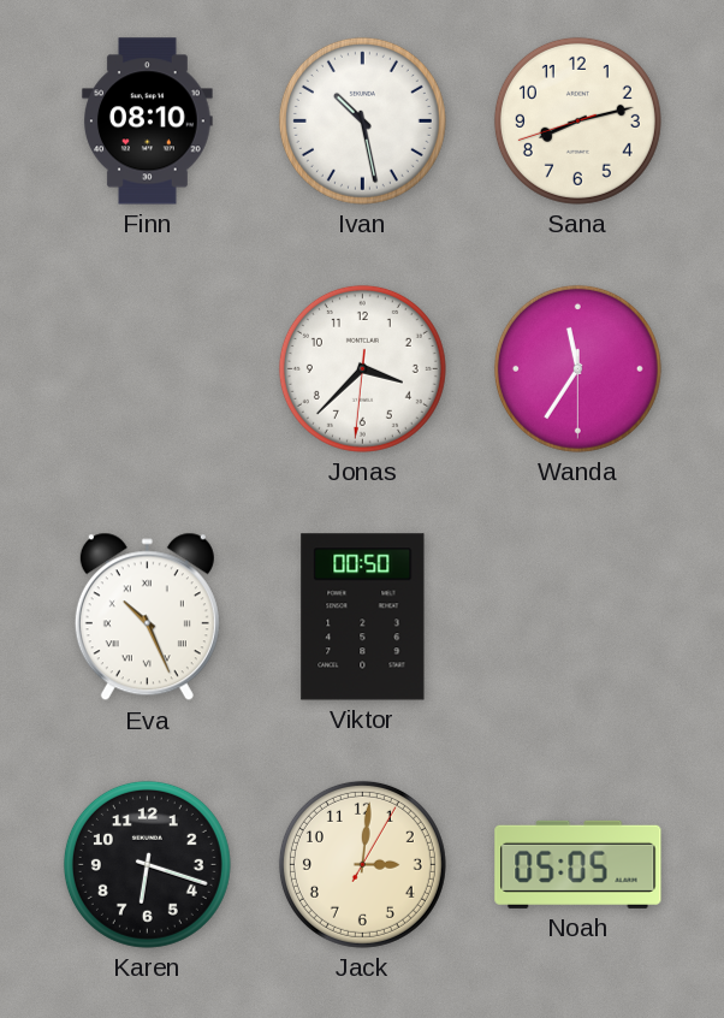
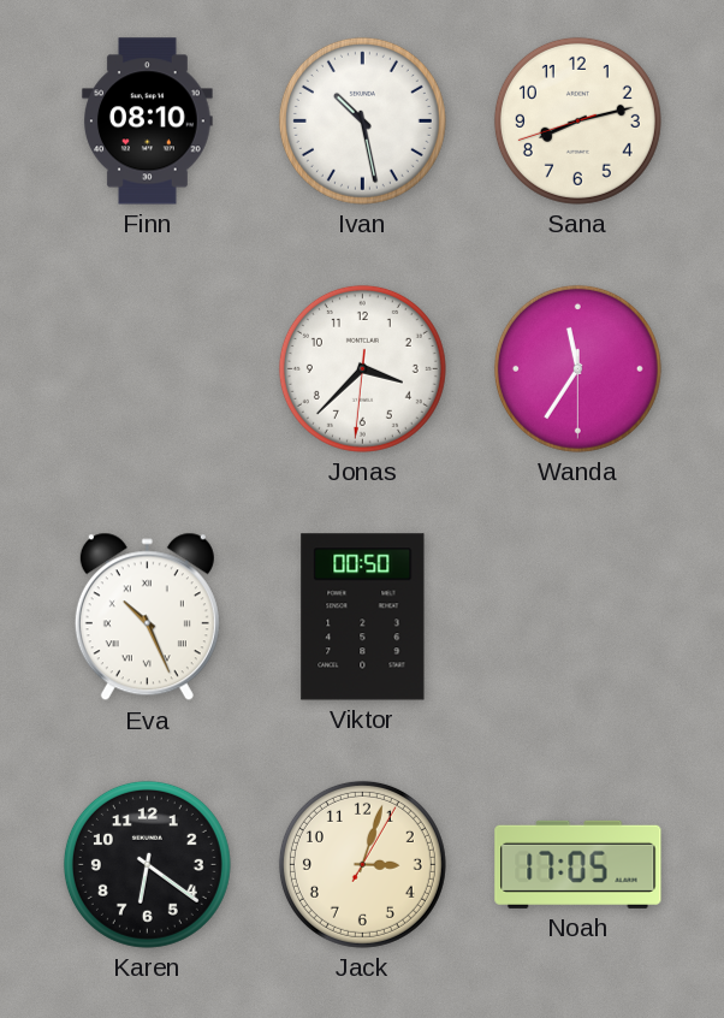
Karen: 6:18 -> 6:21 (147, 864)
Jack: 3:01 -> 3:03 (362, 864)
Noah: 05:05 -> 17:05 (578, 864)
